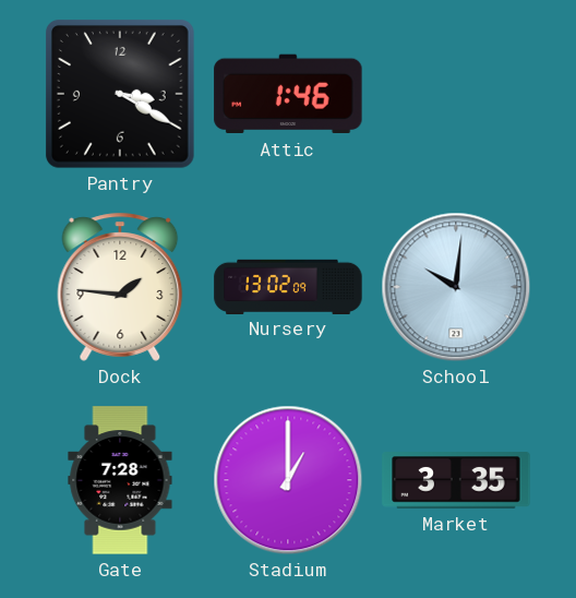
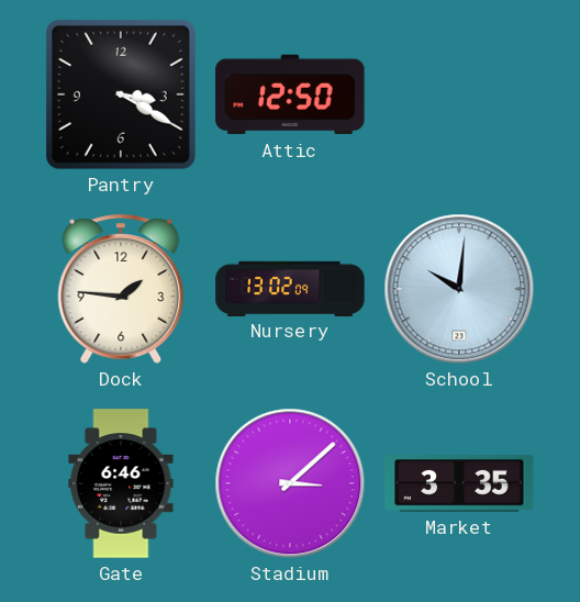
Attic: 1:46 -> 12:50 (290, 94)
Gate: 7:28 -> 6:46 (121, 483)
Stadium: 1:00 -> 3:08 (290, 483)
